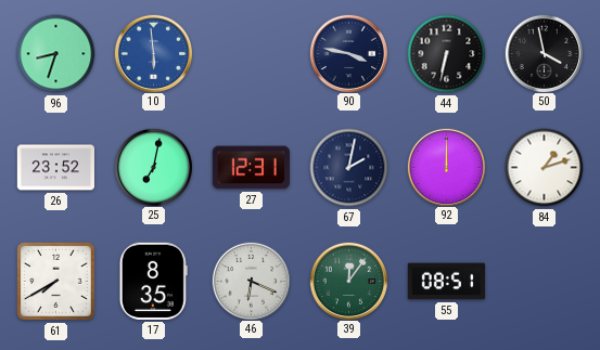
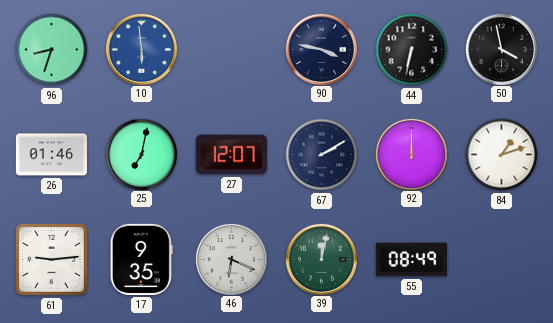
26: 23:52 -> 01:46 (51, 155)
27: 12:31 -> 12:07 (231, 155)
67: 2:02 -> 2:10 (322, 155)
61: 7:40 -> 9:14 (51, 259)
17: 8:35 -> 9:35 (141, 259)
39: 12:06 -> 12:02 (321, 259)
55: 08:51 -> 08:49 (411, 260)
